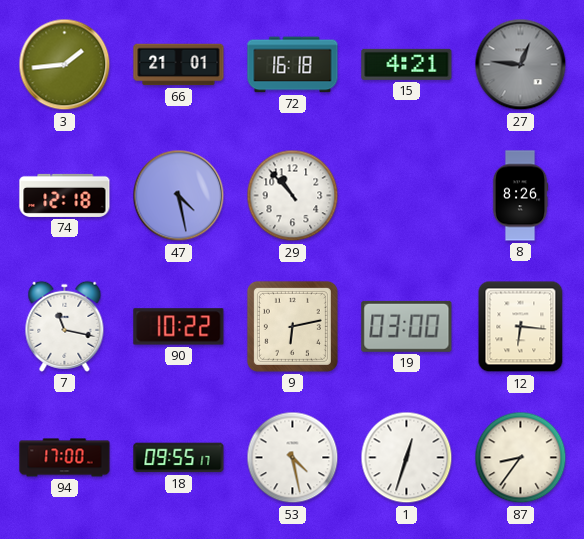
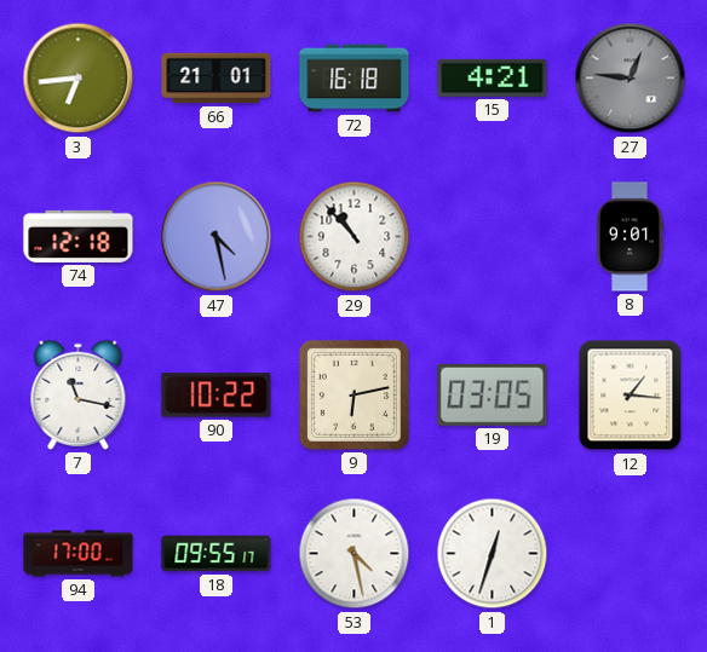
3: 1:44 -> 6:44 (79, 79)
8: 8:26 -> 9:01 (630, 237)
19: 03:00 -> 03:05 (493, 394)
12: 6:16 -> 1:16 (631, 396)
87: 8:36 -> none (521, 458)
